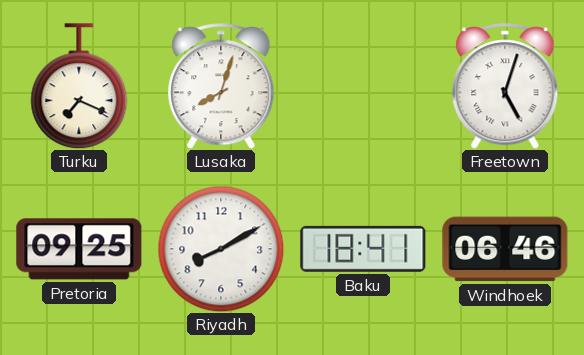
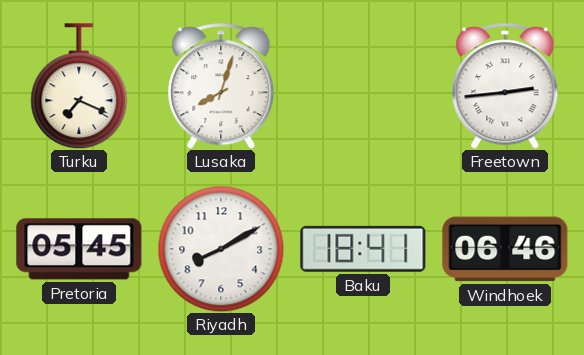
Freetown: 5:03 -> 2:44 (505, 86)
Pretoria: 09:25 -> 05:45 (79, 249)
